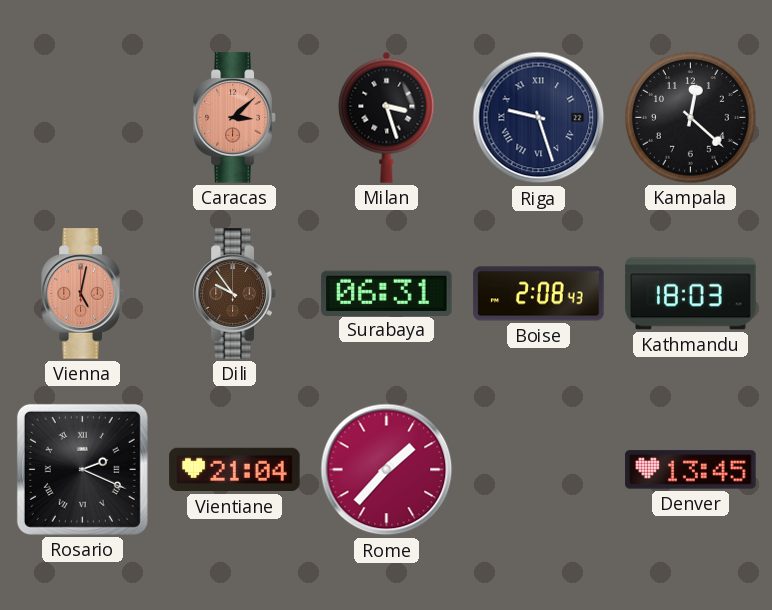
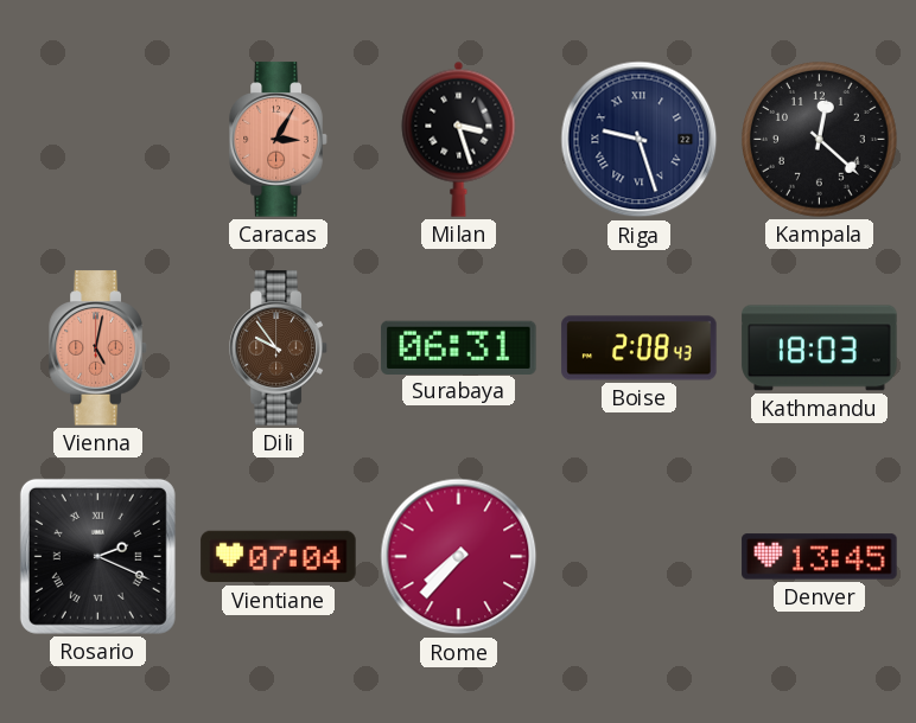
Caracas: 3:08 -> 3:05 (279, 140)
Vientiane: 21:04 -> 07:04 (279, 557)
Rome: 1:37 -> 7:37 (459, 557)
